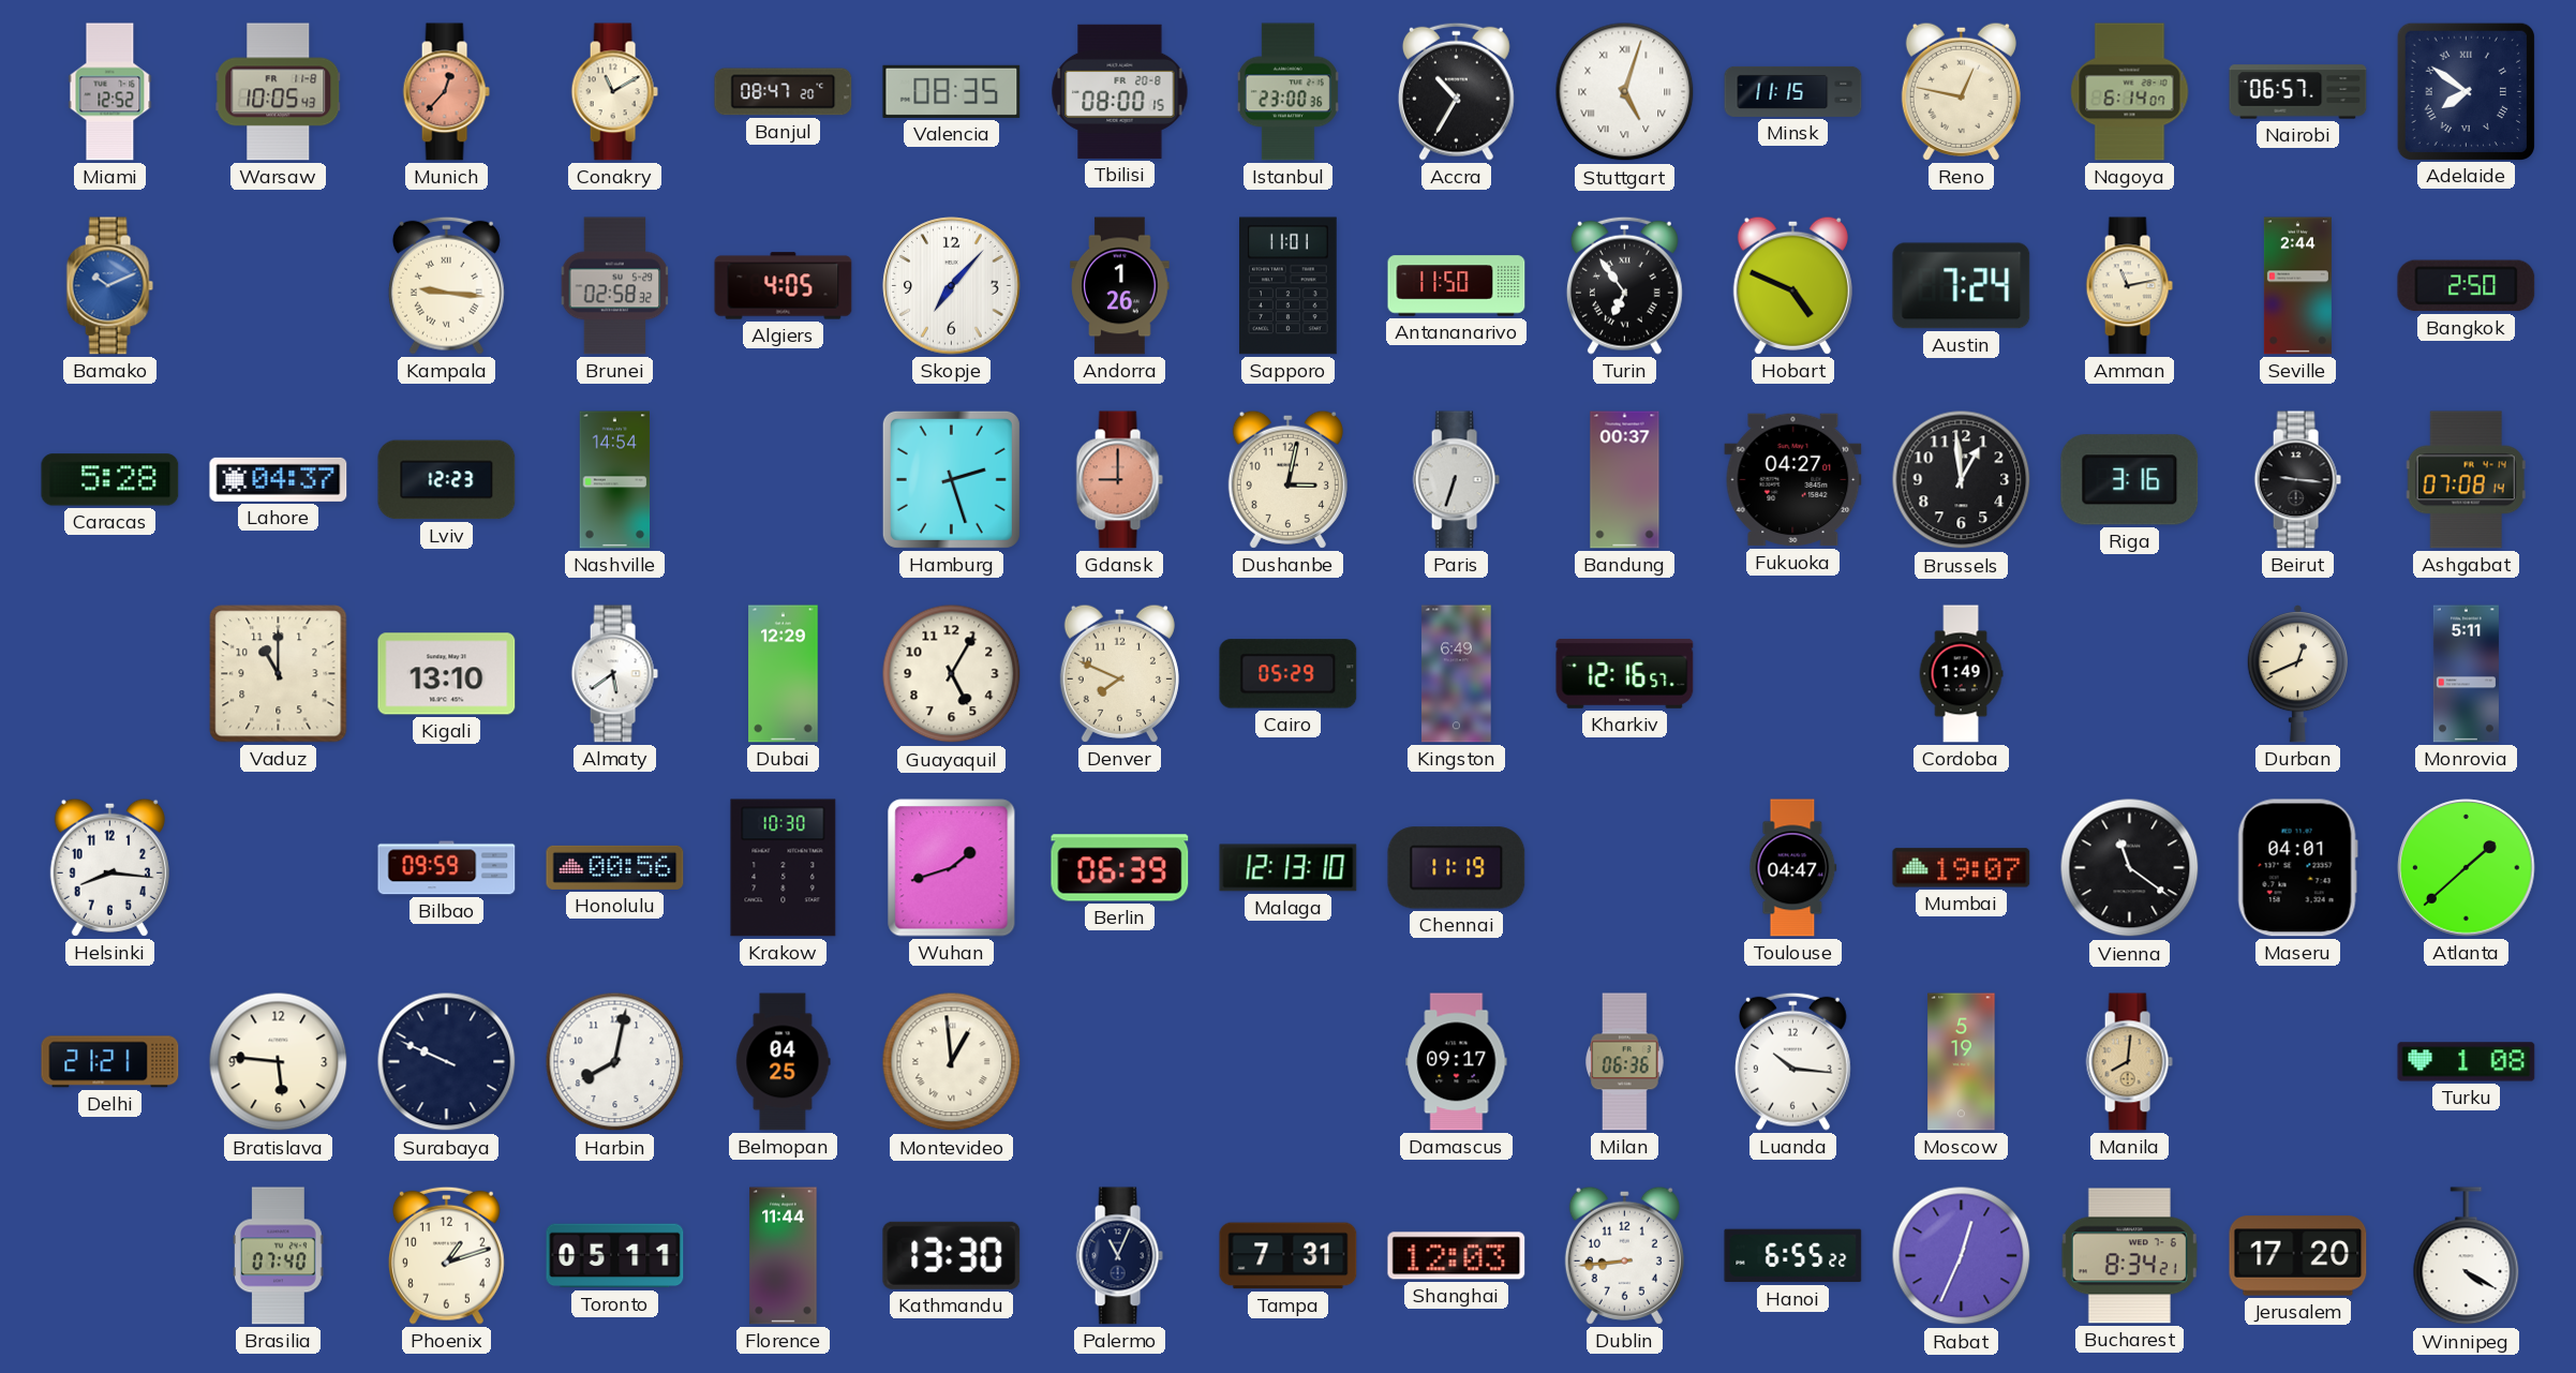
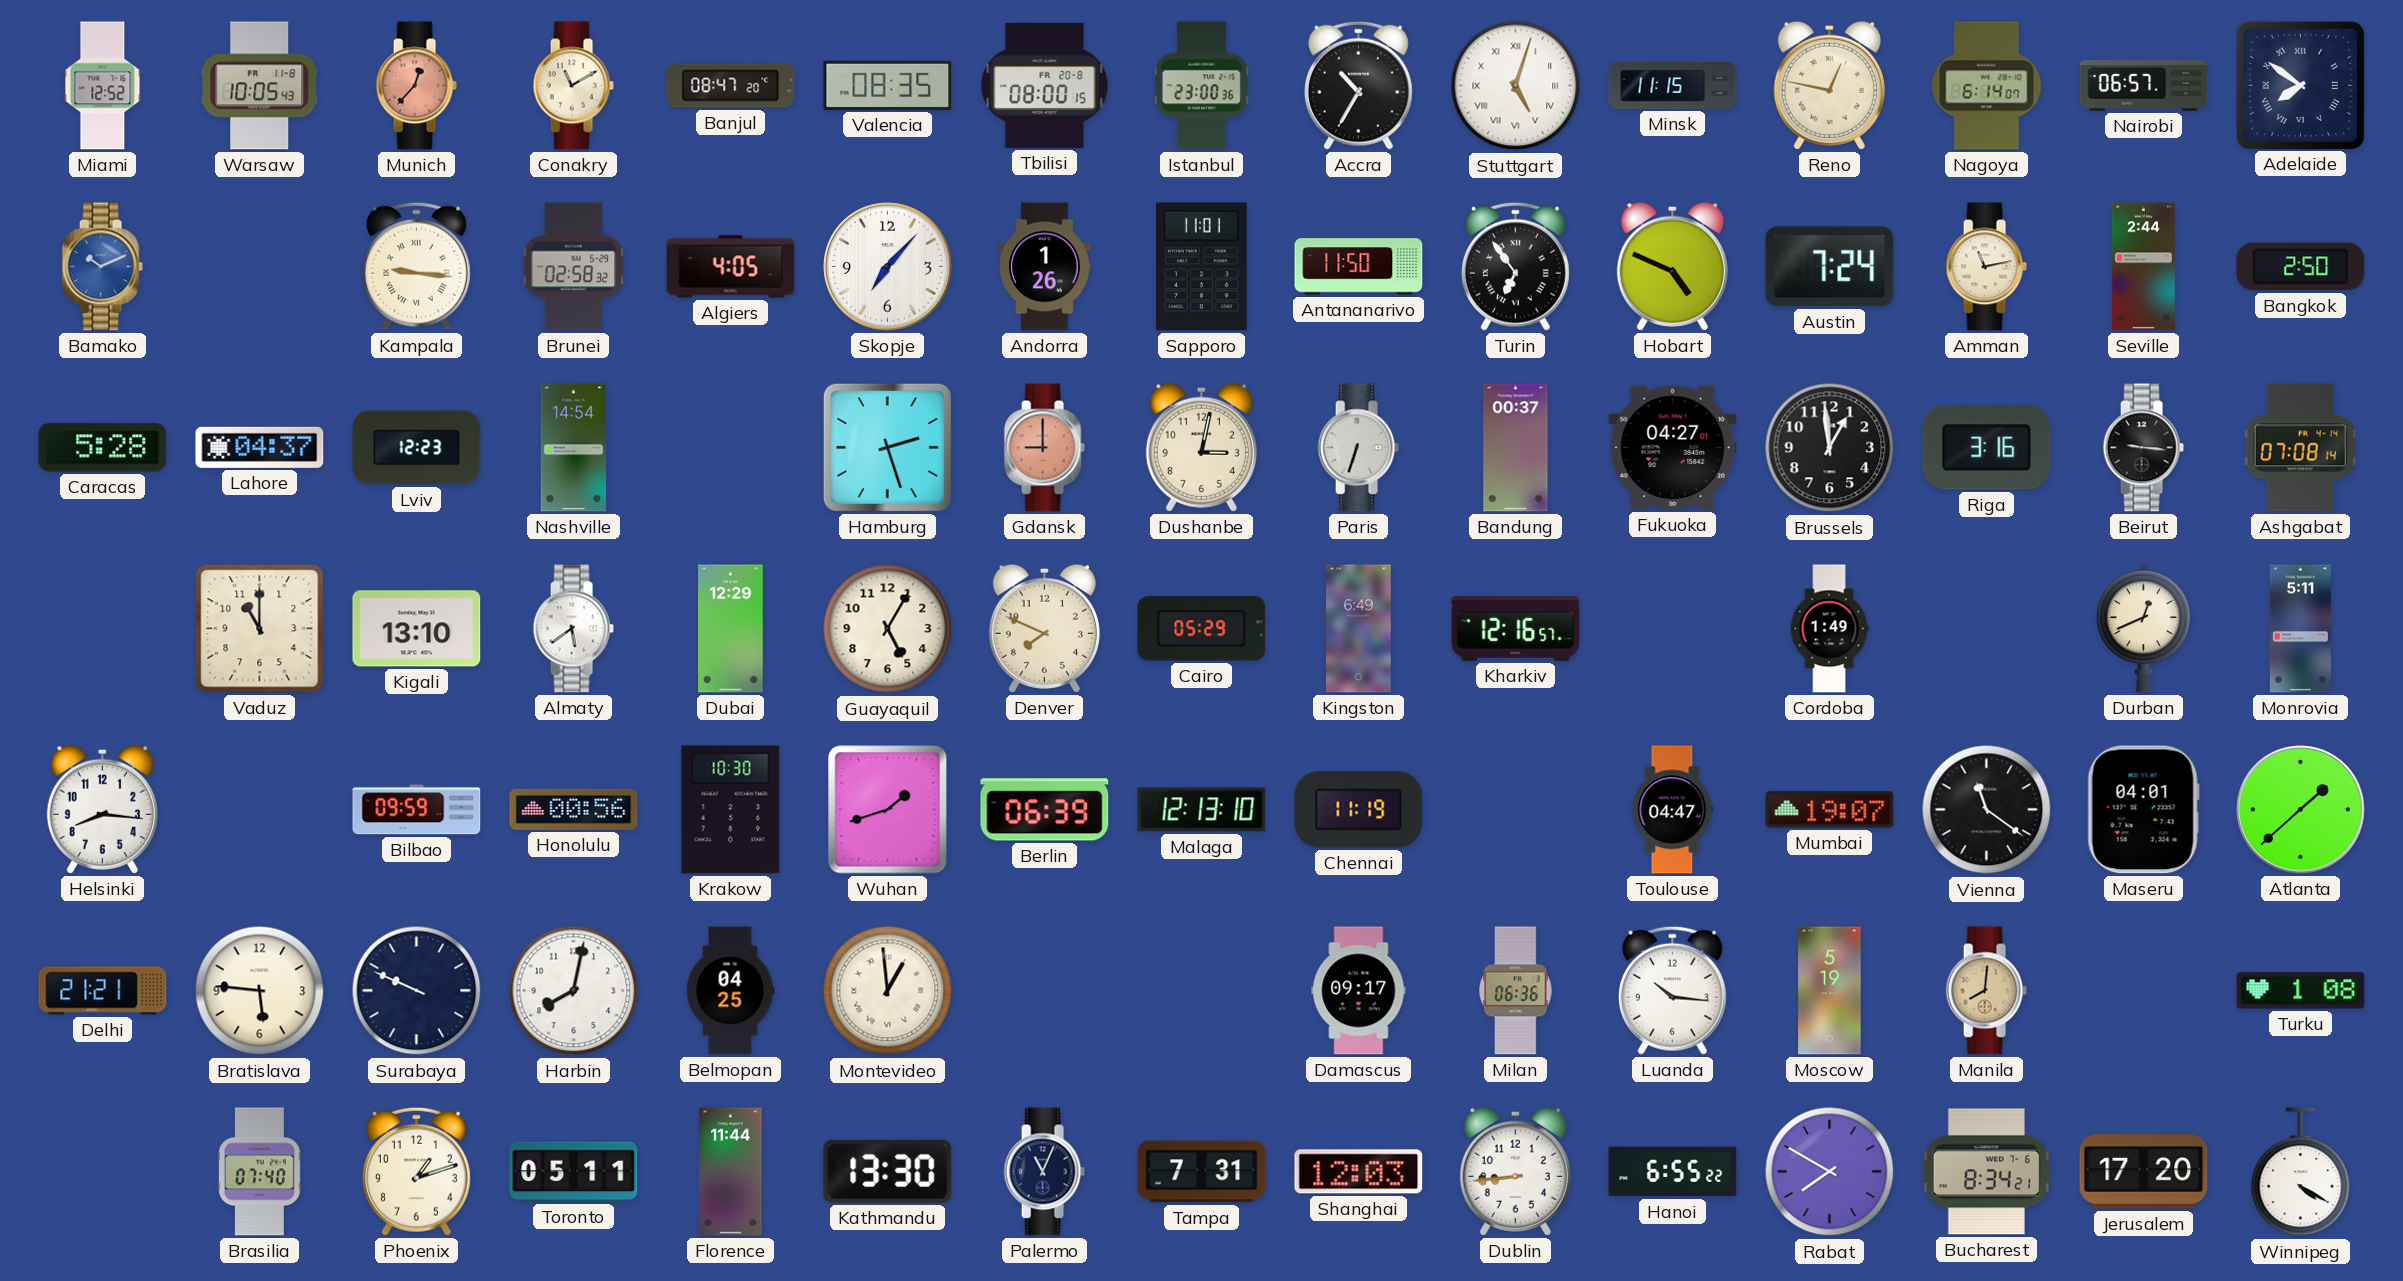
Rabat: 12:34 -> 7:50 (1830, 1172)
